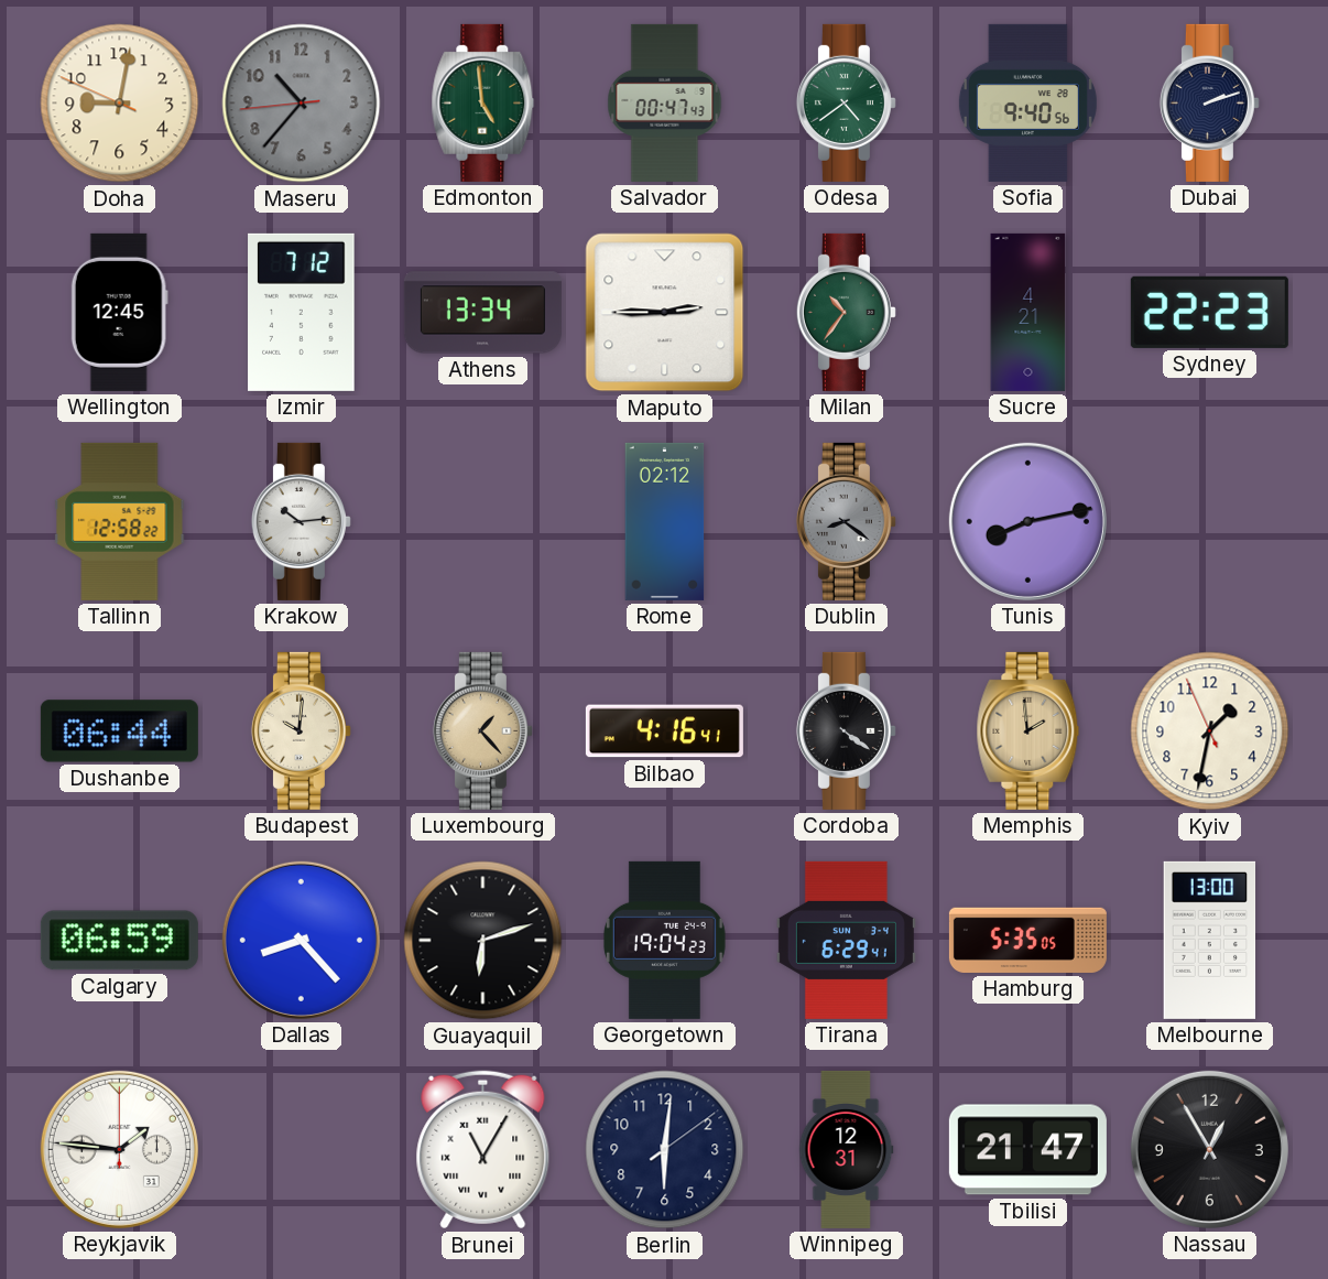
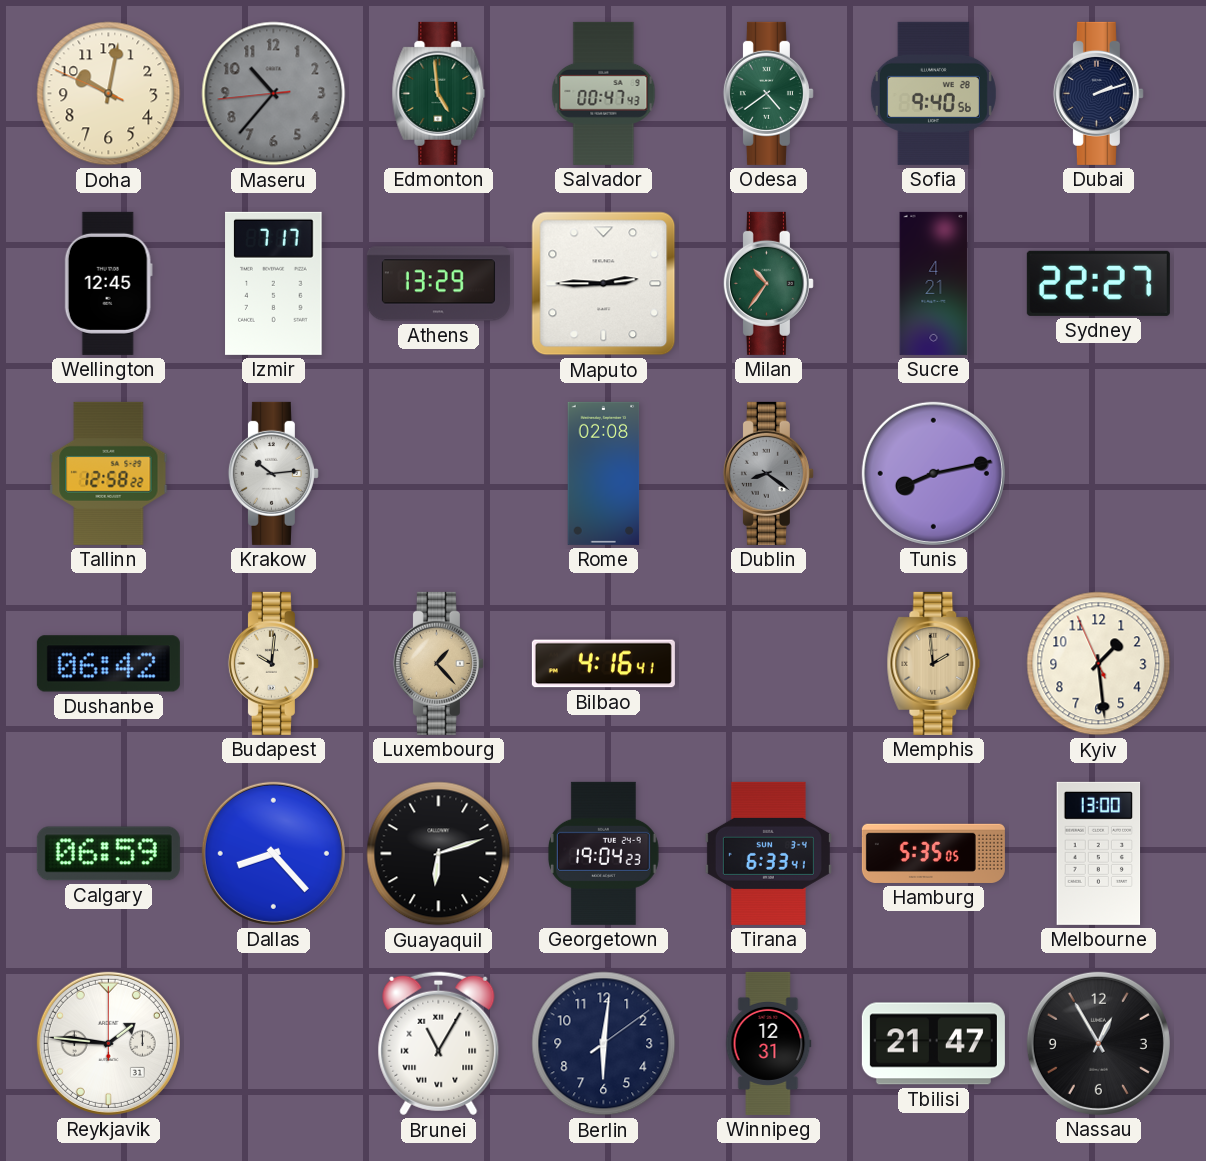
Doha: 9:01 -> 10:01 (109, 94)
Izmir: 7:12 -> 7:17 (274, 283)
Athens: 13:34 -> 13:29 (438, 284)
Sydney: 22:23 -> 22:27 (1098, 283)
Rome: 02:12 -> 02:08 (604, 473)
Dushanbe: 06:44 -> 06:42 (108, 664)
Cordoba: 4:21 -> none (846, 730)
Kyiv: 1:31 -> 1:28 (1099, 664)
Tirana: 6:29 -> 6:33 (768, 853)
